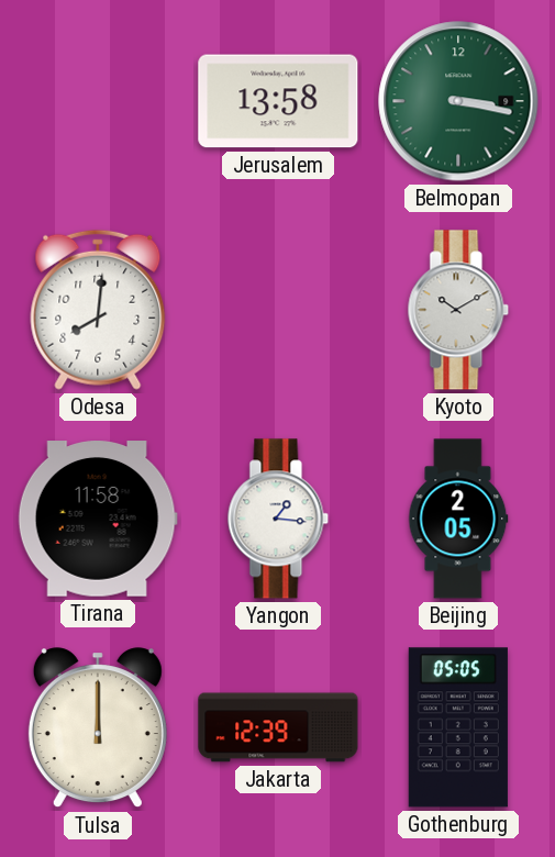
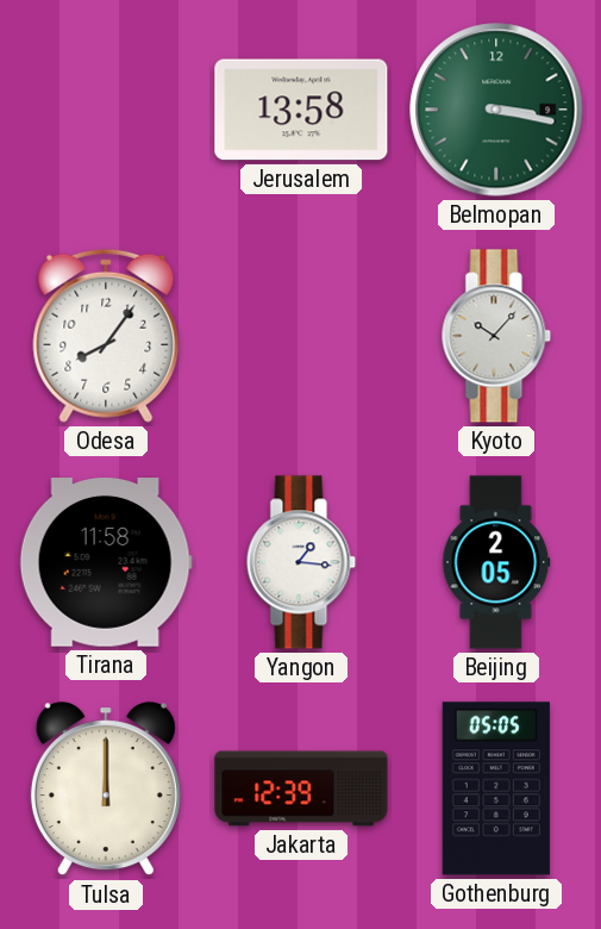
Odesa: 8:01 -> 8:06 (106, 336)
Kyoto: 10:10 -> 10:07 (496, 336)
